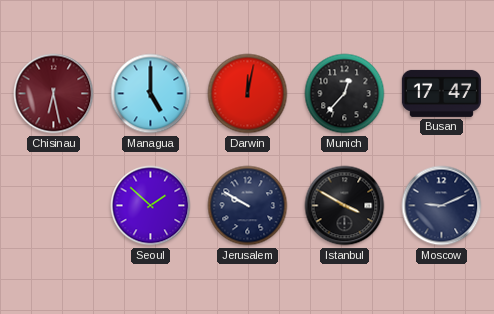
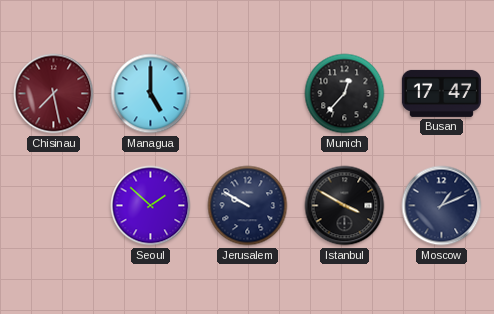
Chisinau: 6:28 -> 7:28 (54, 94)
Darwin: 12:02 -> none (248, 94)
Moscow: 9:11 -> 1:11 (442, 206)
